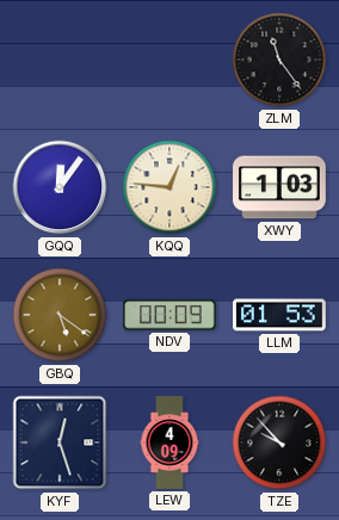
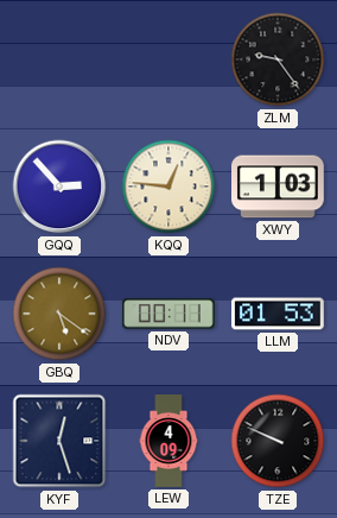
ZLM: 11:24 -> 9:24 (278, 59)
GQQ: 12:06 -> 2:53 (59, 187)
NDV: 00:09 -> 00:11 (170, 314)
TZE: 9:53 -> 9:49 (278, 441)
